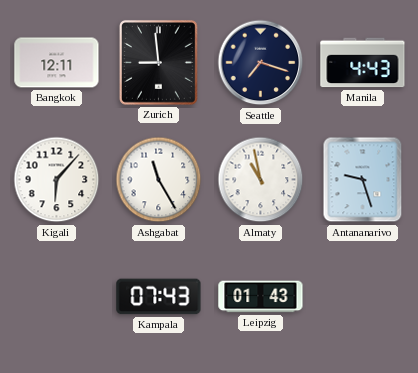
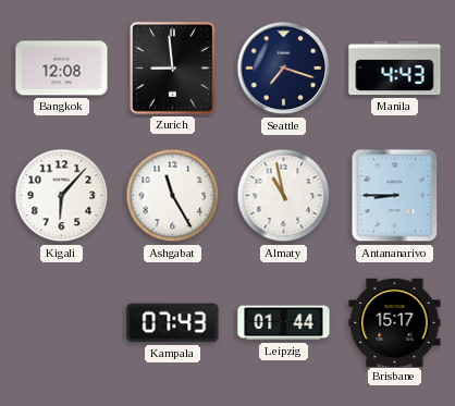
Bangkok: 12:11 -> 12:08 (62, 69)
Antananarivo: 9:27 -> 8:45 (395, 196)
Leipzig: 01:43 -> 01:44 (284, 323)
Brisbane: none -> 15:17 (395, 322)
